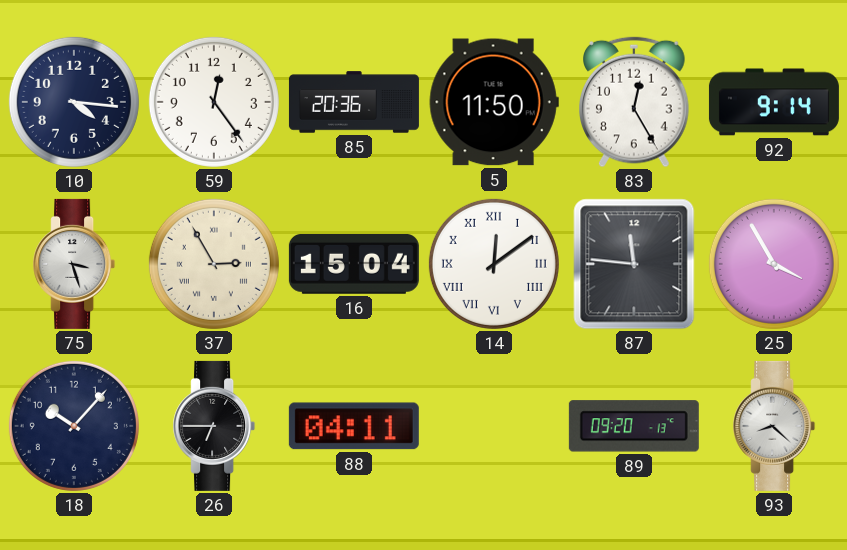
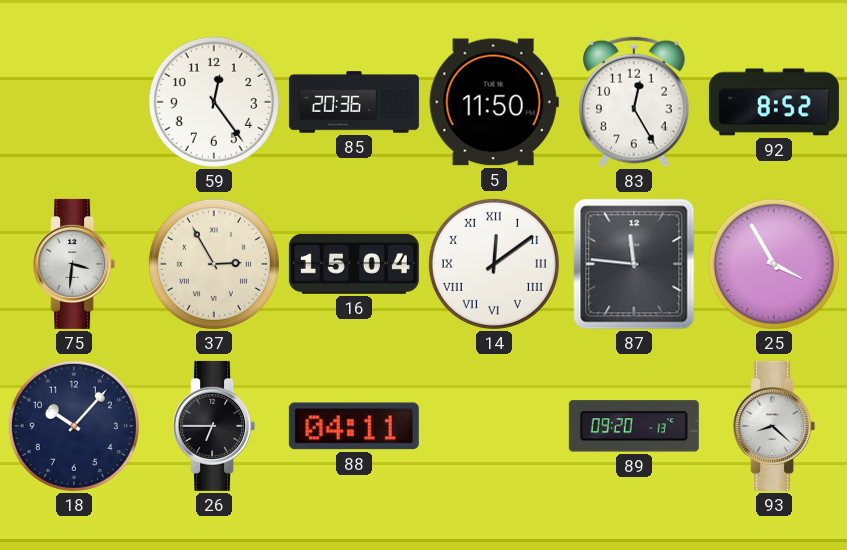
10: 4:16 -> none (74, 102)
92: 9:14 -> 8:52 (774, 102)
75: 3:27 -> 3:31 (74, 264)
